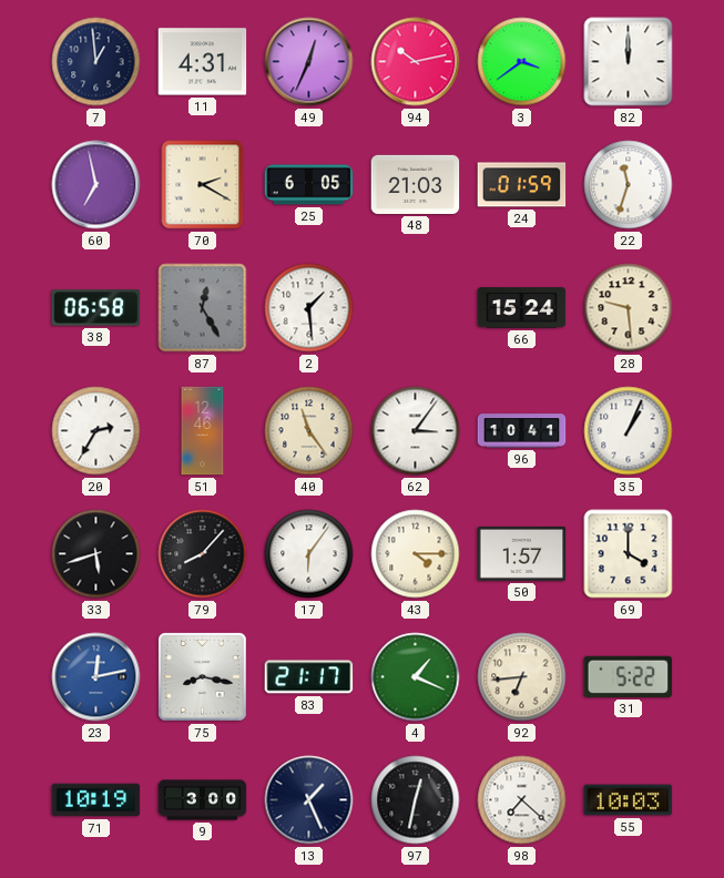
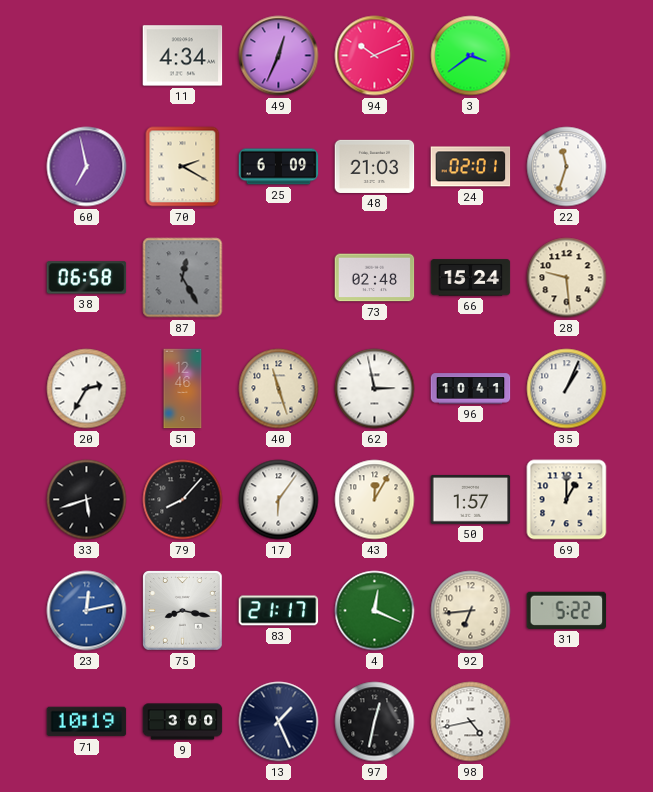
7: 12:59 -> none (96, 62)
11: 4:31 -> 4:34 (183, 56)
94: 10:13 -> 10:11 (375, 56)
82: 12:00 -> none (629, 62)
25: 6:05 -> 6:09 (279, 167)
24: 01:59 -> 02:01 (471, 167)
2: 1:29 -> none (309, 308)
73: none -> 02:48 (375, 278)
40: 11:24 -> 11:27 (279, 389)
62: 3:06 -> 2:58 (375, 389)
43: 4:15 -> 12:05 (375, 500)
69: 4:00 -> 1:00 (567, 500)
4: 1:19 -> 12:19 (375, 611)
98: 7:22 -> 4:43 (471, 722)
55: 10:03 -> none (629, 800)
